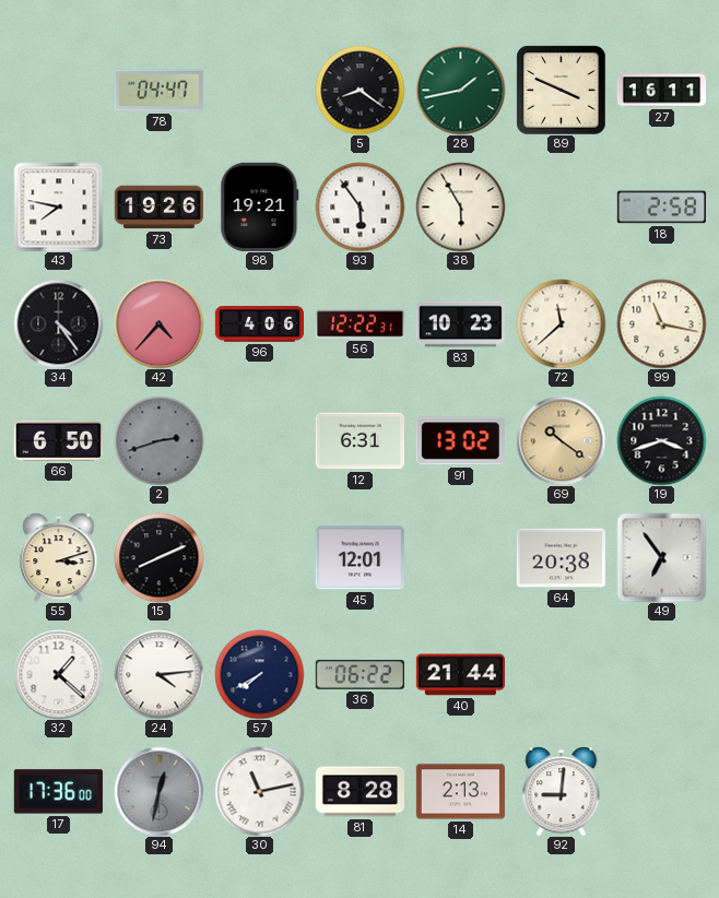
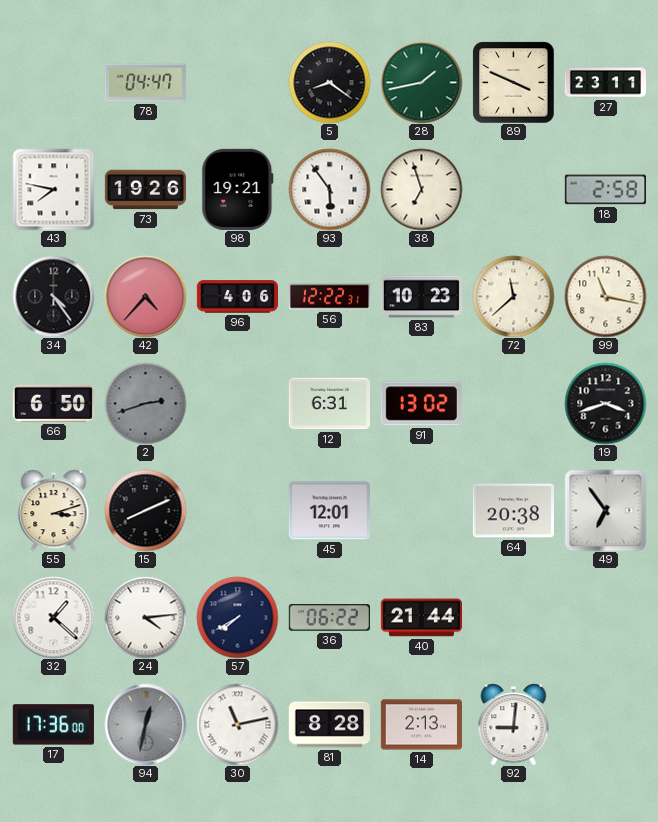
27: 16:11 -> 23:11 (605, 83)
38: 5:55 -> 6:57 (421, 189)
69: 10:21 -> none (561, 440)
